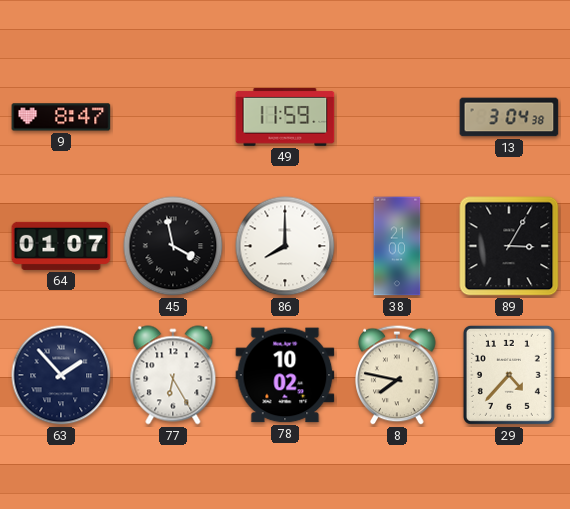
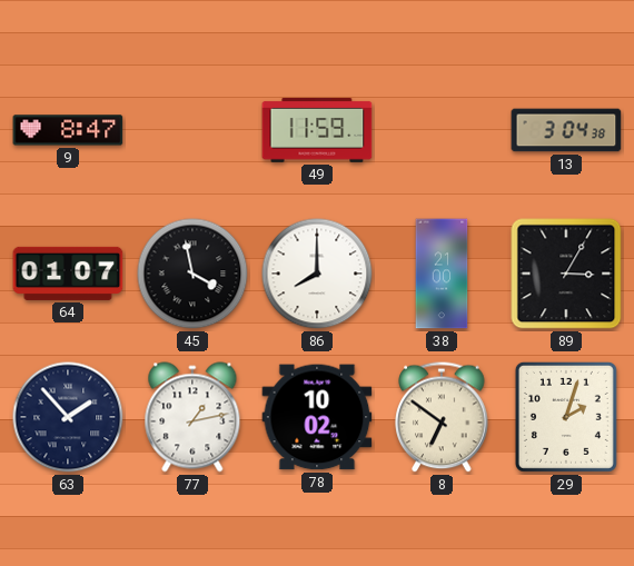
77: 6:25 -> 1:13 (192, 417)
8: 7:47 -> 6:51 (442, 417)
29: 4:37 -> 2:03 (566, 417)
